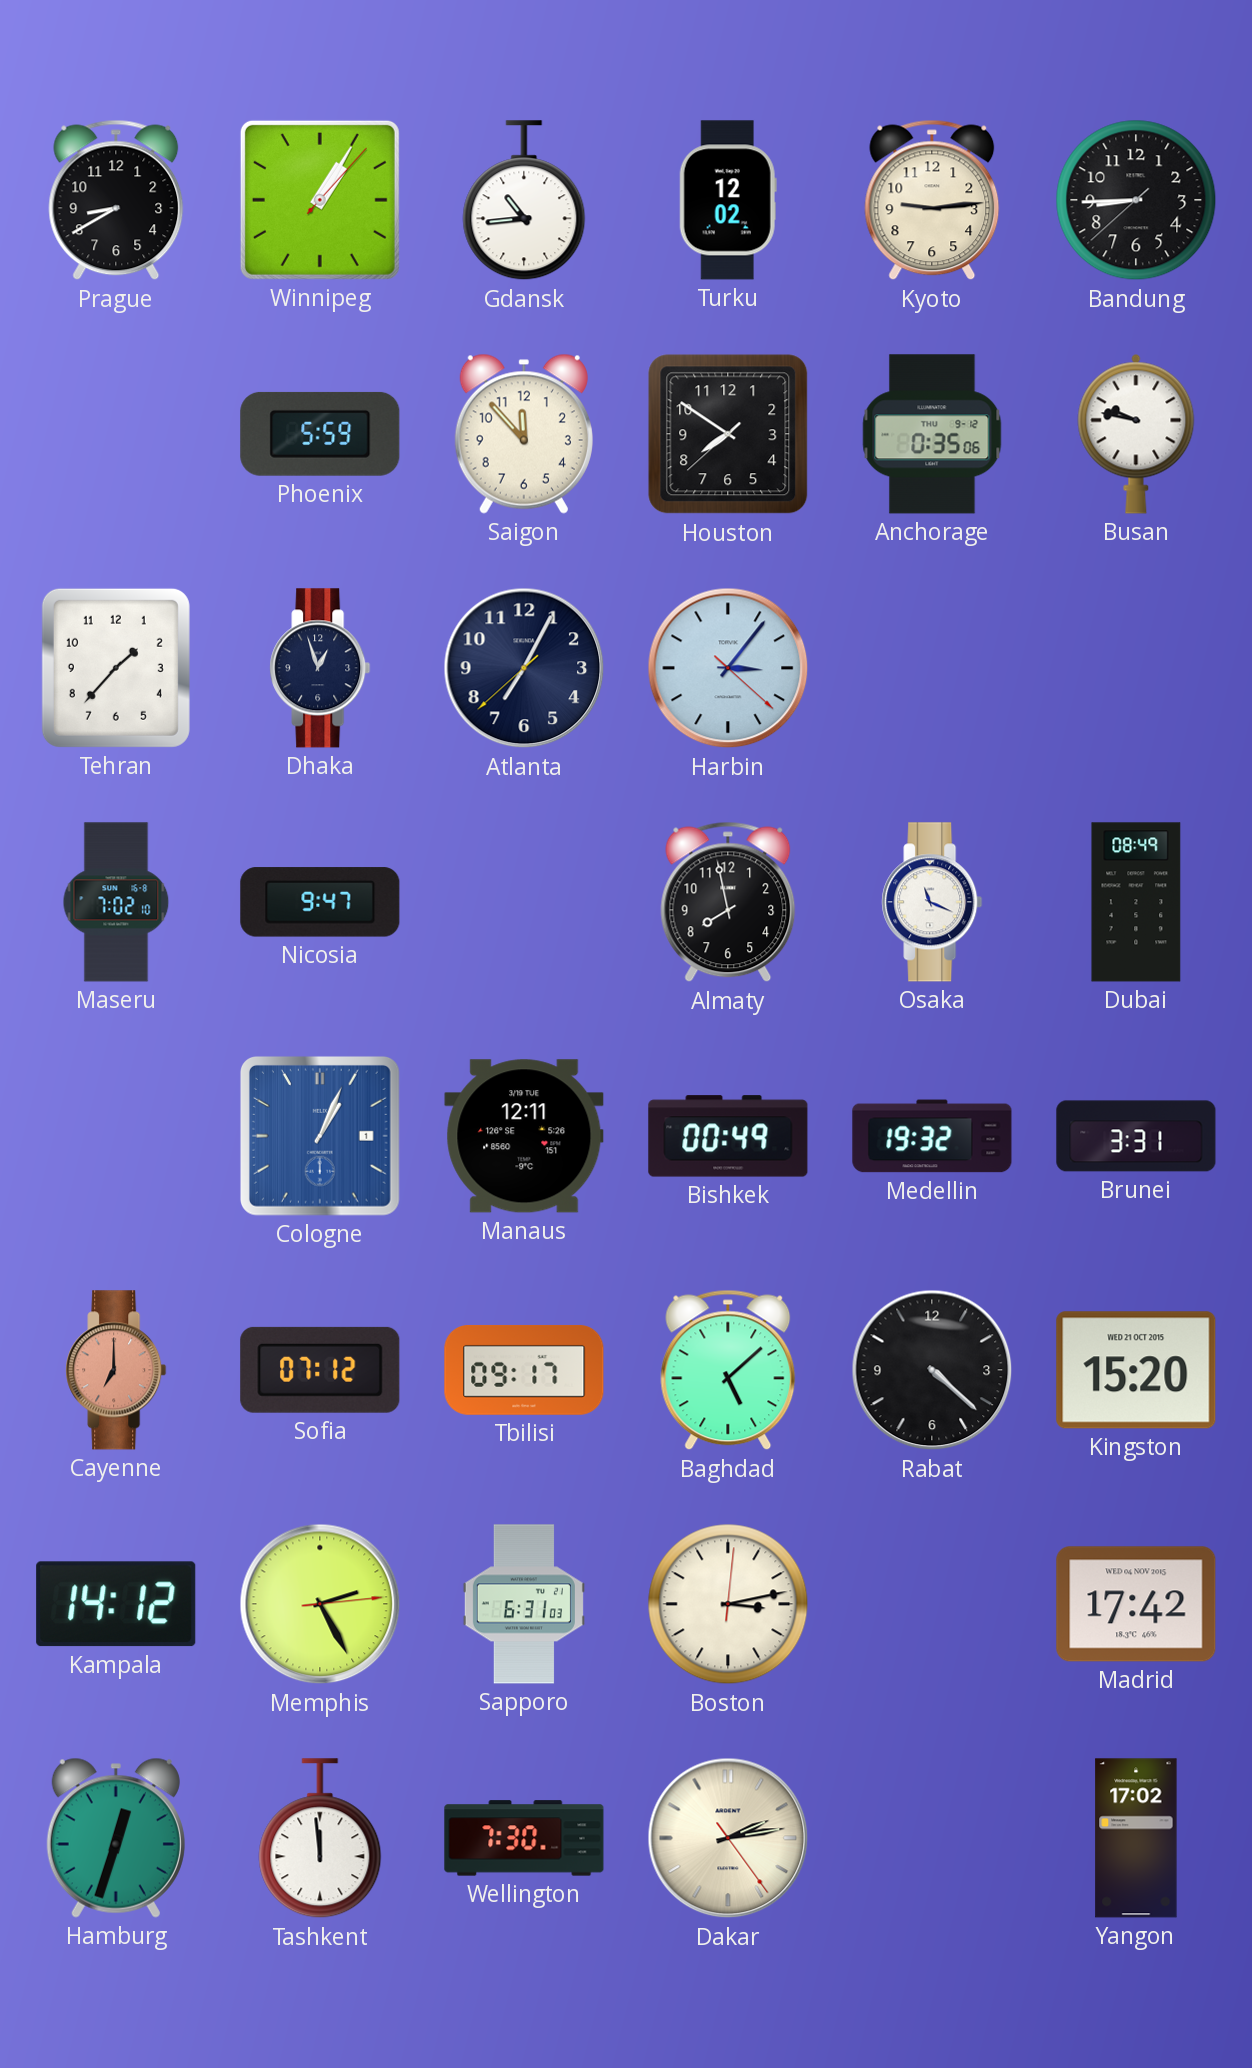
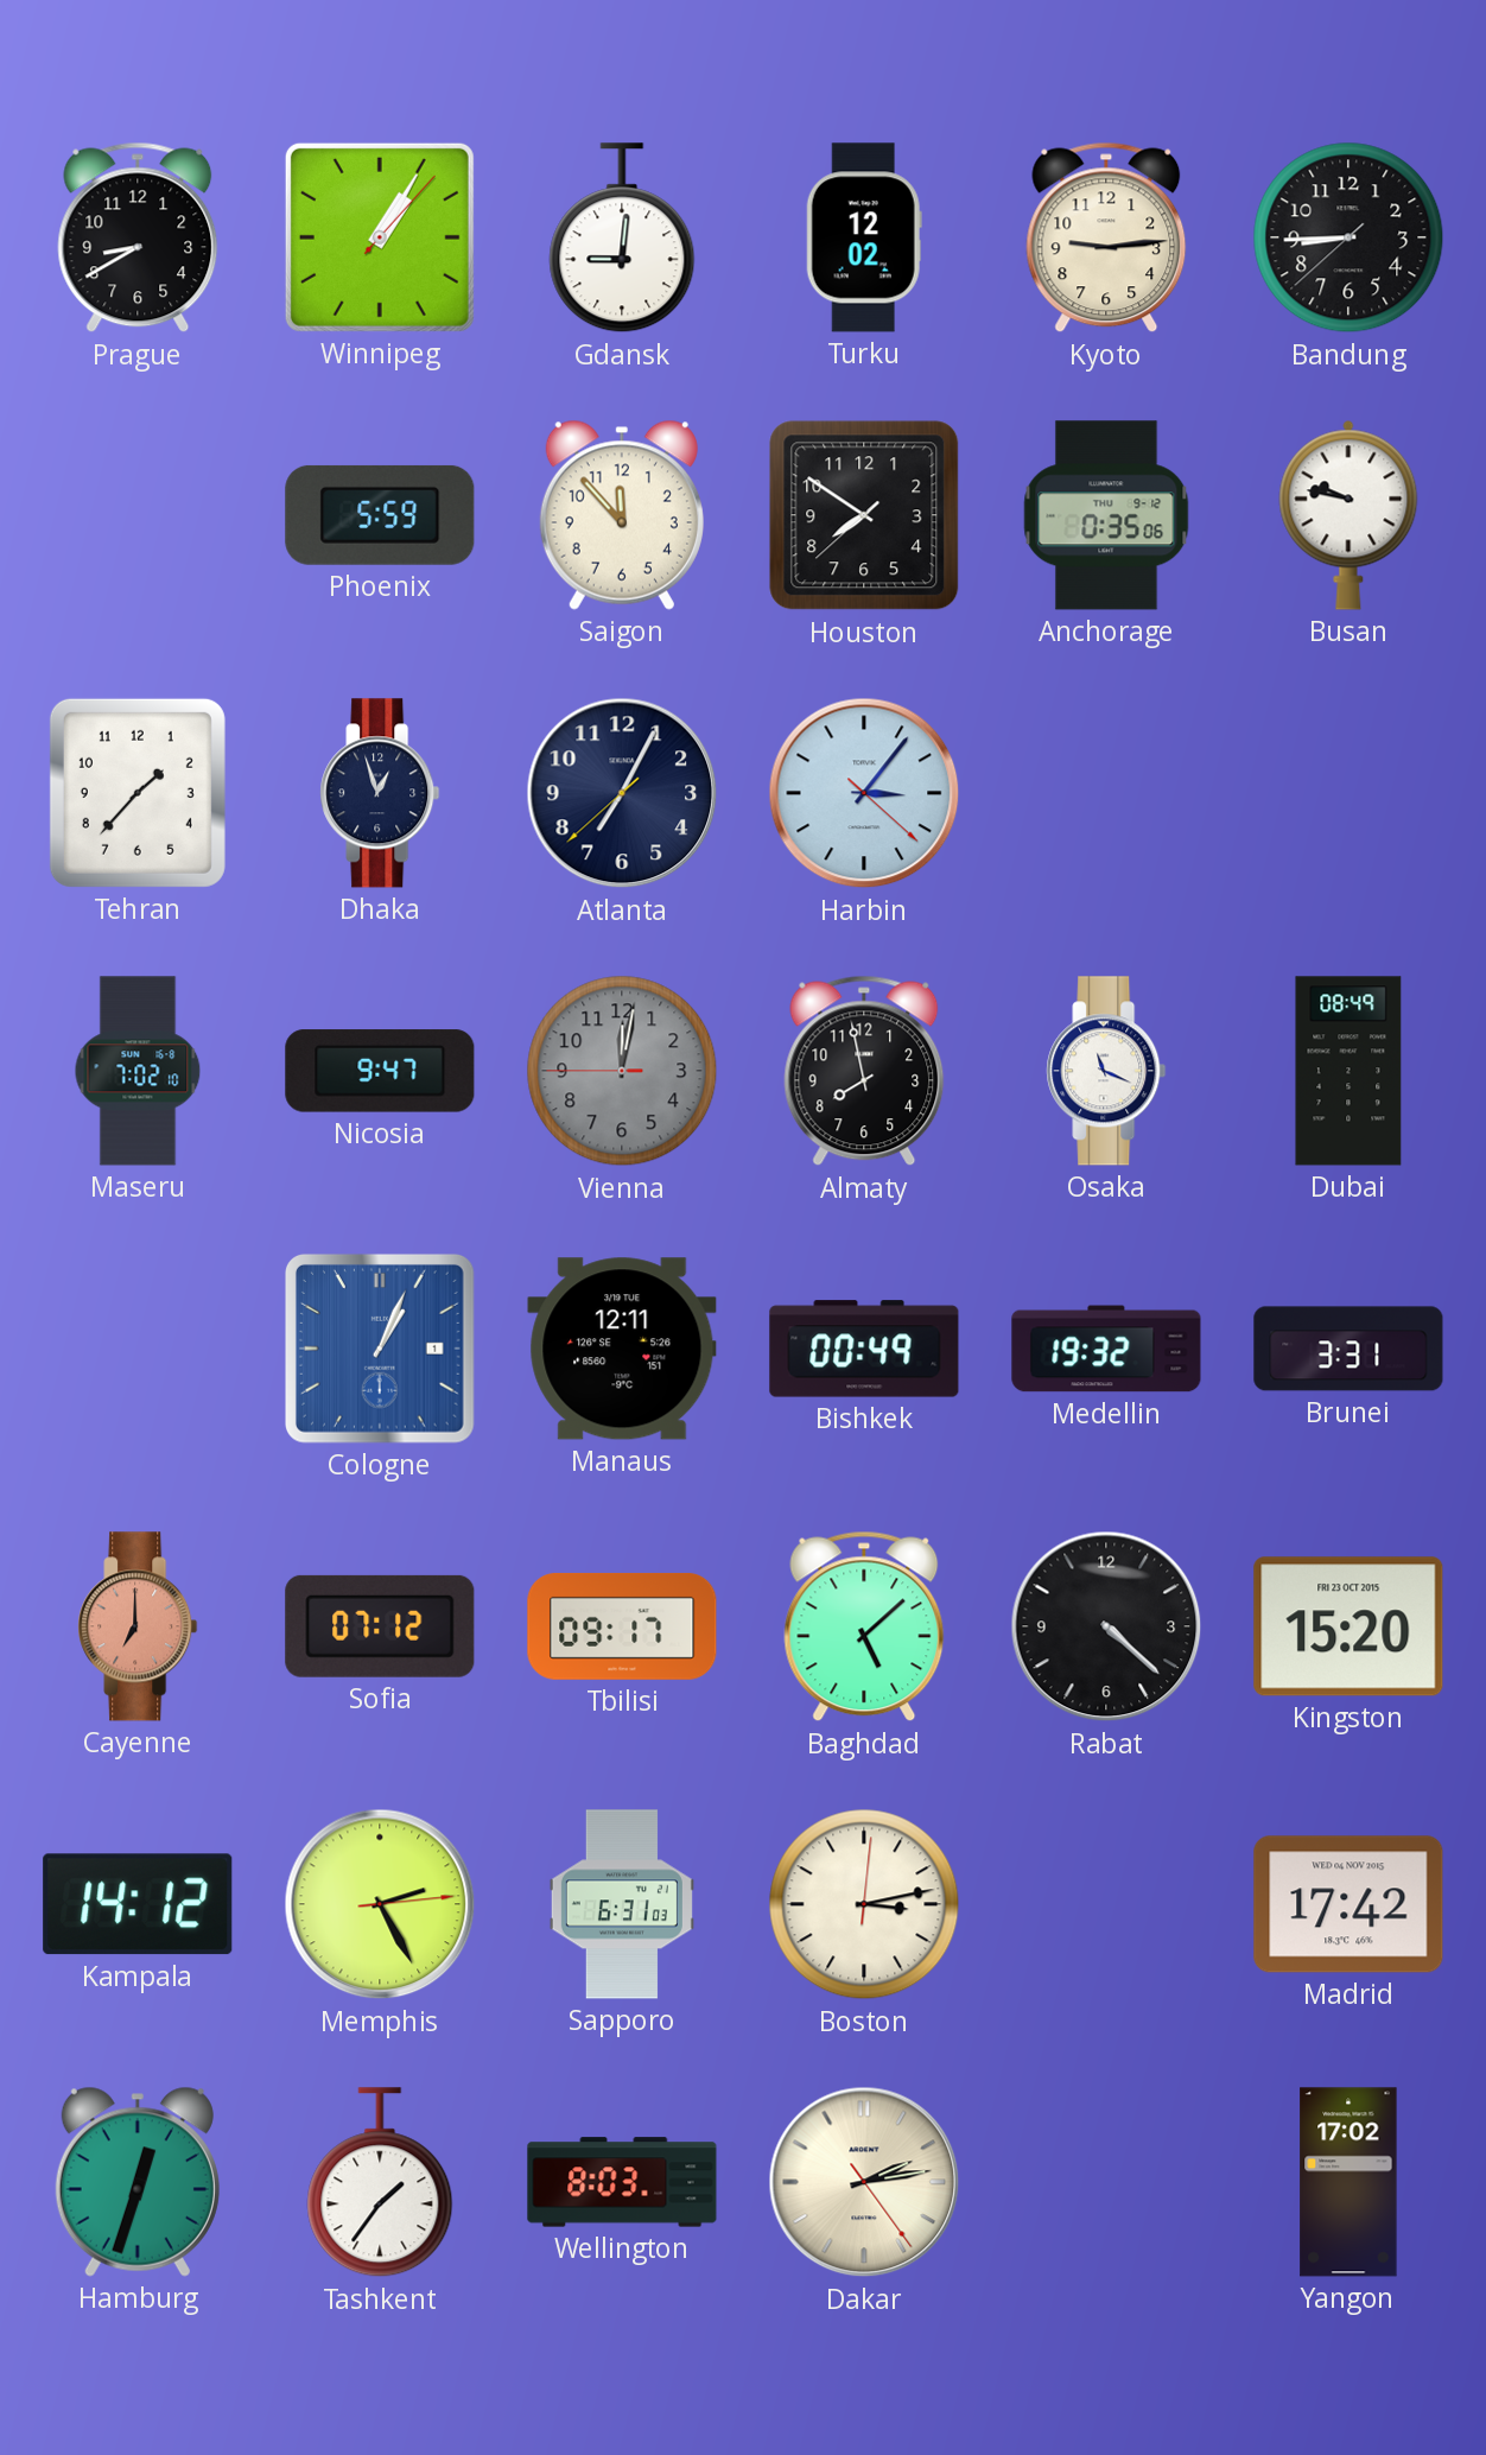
Gdansk: 10:44 -> 9:01 (622, 239)
Vienna: none -> 12:01 (622, 1071)
Kingston date: WED 21 OCT 2015 -> FRI 23 OCT 2015 (1348, 1626)
Tashkent: 11:59 -> 1:36 (380, 2183)
Wellington: 7:30 -> 8:03 (622, 2182)
